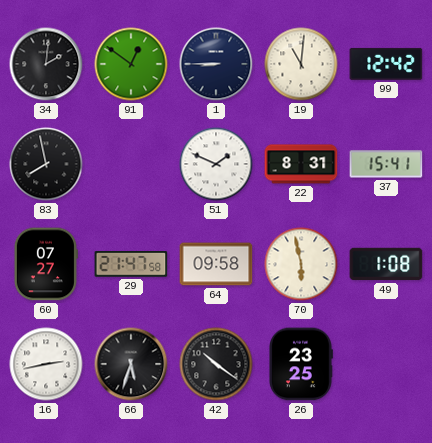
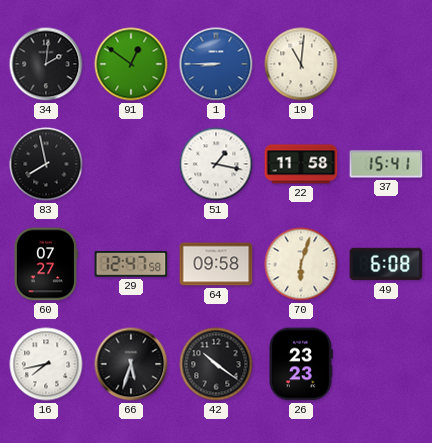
1 dial: navy -> blue (216, 64)
99: 12:42 -> none (386, 64)
51: 1:49 -> 1:17 (216, 164)
22: 8:31 -> 11:58 (301, 164)
29: 21:47 -> 12:47 (131, 265)
70: 5:58 -> 6:03 (301, 264)
49: 1:08 -> 6:08 (386, 264)
16: 2:43 -> 7:43 (46, 364)
26: 23:25 -> 23:23 (301, 364)
